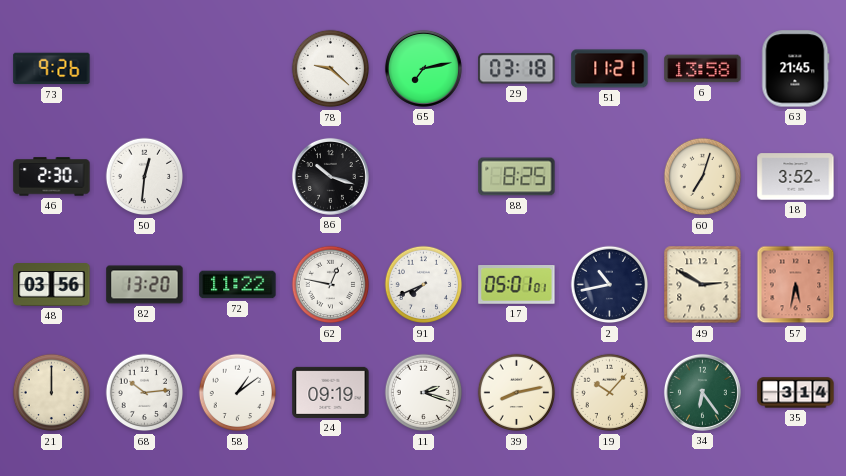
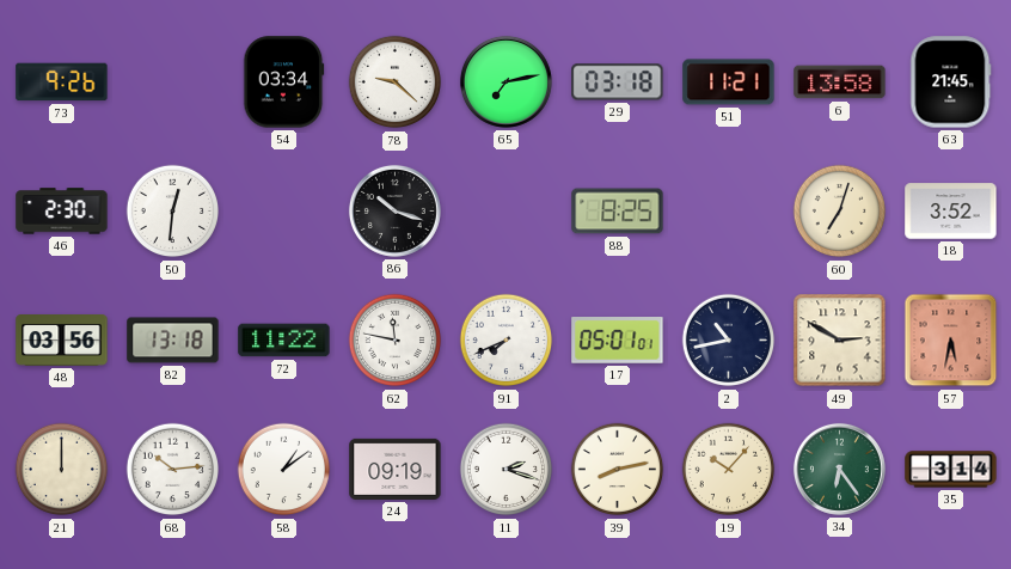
54: none -> 03:34 (284, 82)
82: 13:20 -> 13:18 (173, 341)
62: 12:47 -> 11:47 (396, 341)
